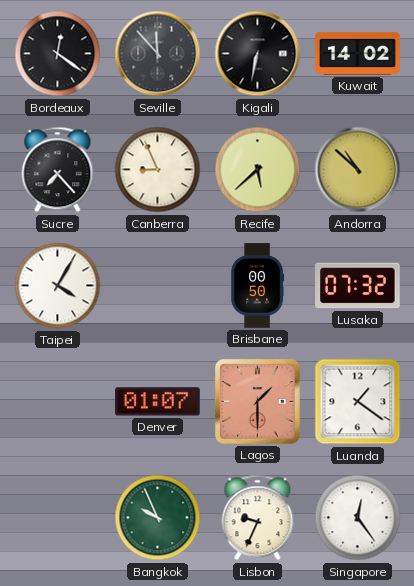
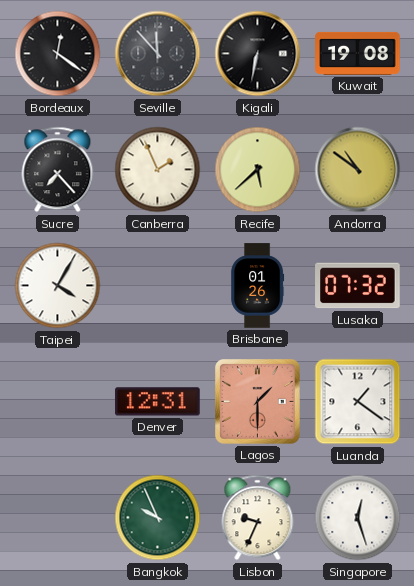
Kuwait: 14:02 -> 19:08 (358, 53)
Canberra: 8:56 -> 1:56 (158, 170)
Andorra: 10:52 -> 10:51 (358, 170)
Brisbane: 00:50 -> 01:26 (258, 286)
Denver: 01:07 -> 12:31 (158, 402)
Singapore: 12:24 -> 12:27 (358, 518)
